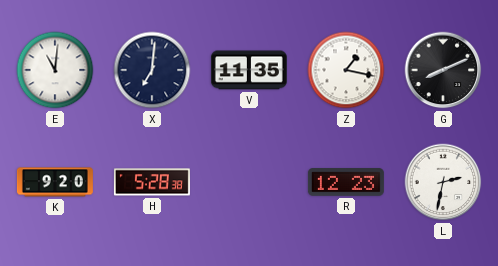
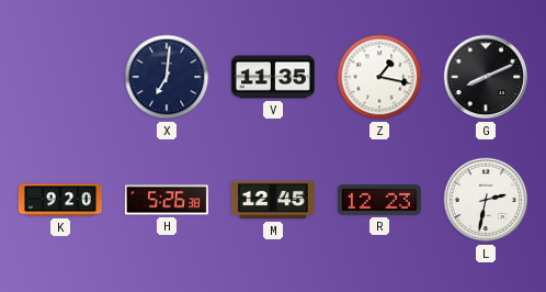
E: 11:01 -> none (55, 70)
H: 5:28 -> 5:26 (167, 200)
M: none -> 12:45 (273, 200)
